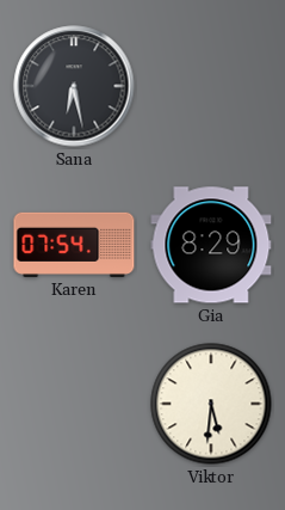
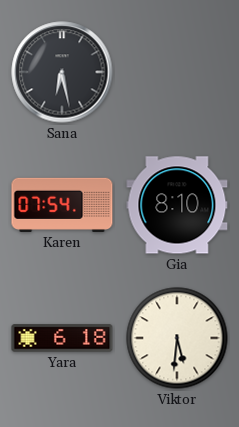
Gia: 8:29 -> 8:10 (177, 205)
Yara: none -> 6:18 (62, 338)
